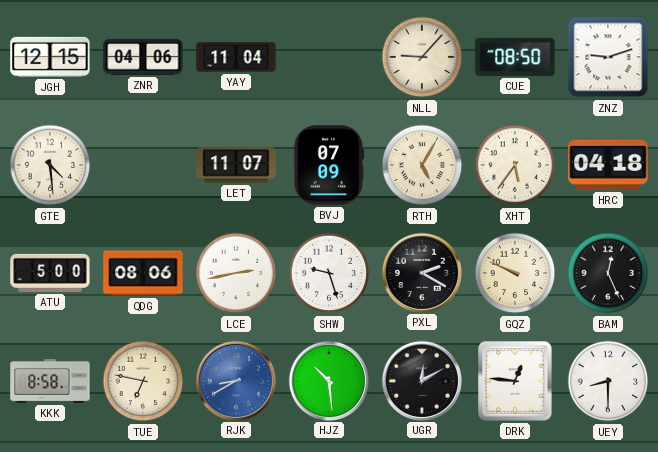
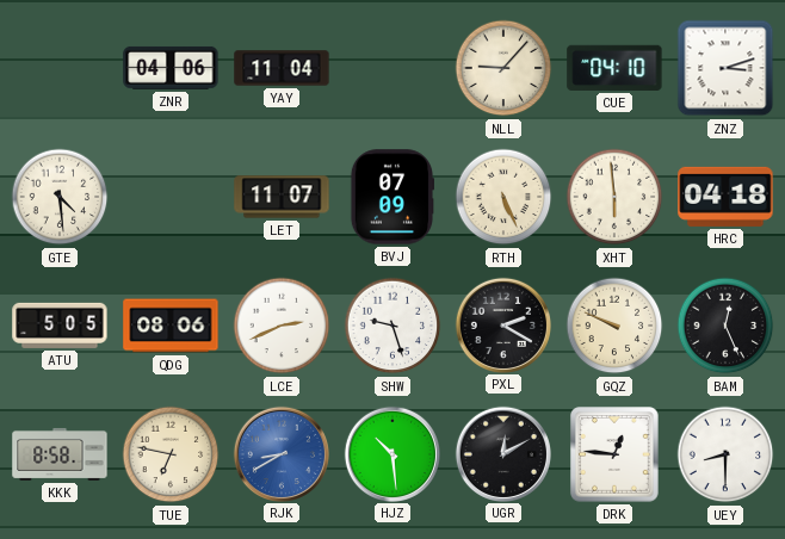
JGH: 12:15 -> none (50, 57)
CUE: 08:50 -> 04:10 (614, 68)
ZNZ: 9:12 -> 3:12 (725, 68)
RTH: 5:05 -> 5:26 (503, 197)
XHT: 5:36 -> 5:59 (614, 197)
ATU: 5:00 -> 5:05 (60, 326)
LCE: 2:43 -> 2:41 (282, 326)
